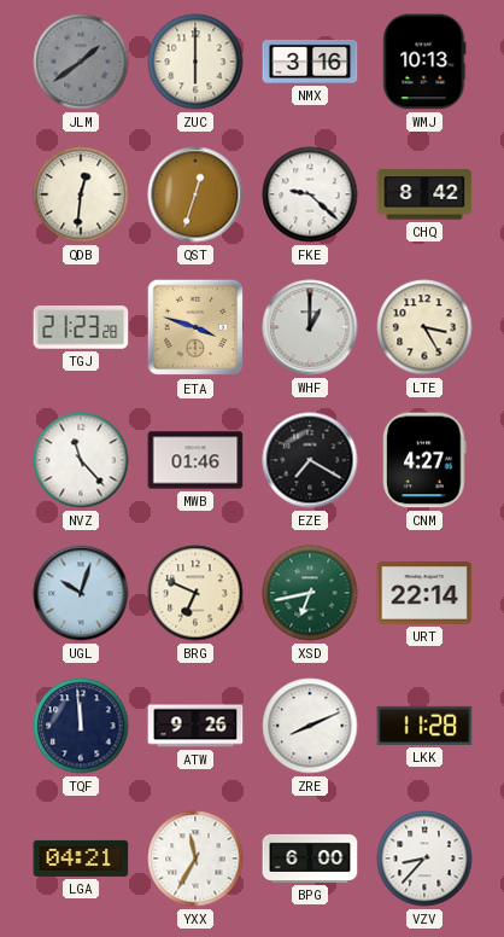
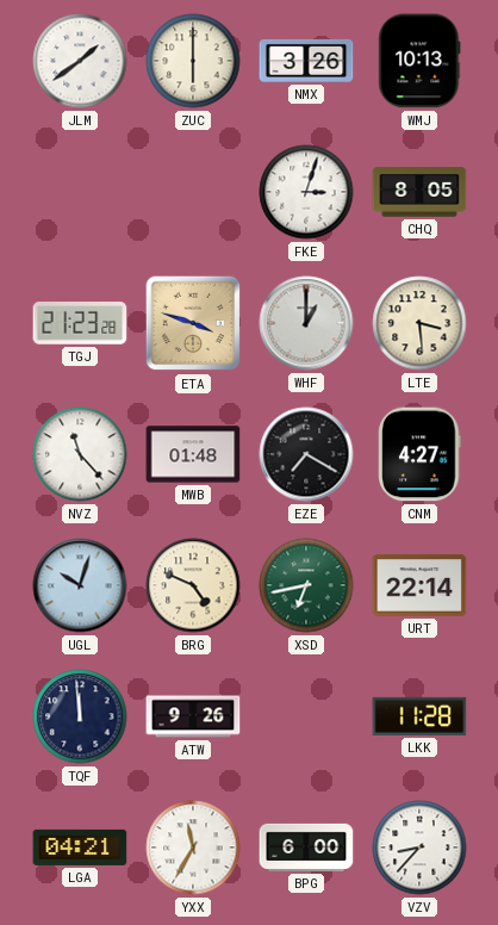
JLM dial: grey -> white (80, 61)
NMX: 3:16 -> 3:26 (306, 61)
QDB: 12:31 -> none (81, 194)
QST: 12:33 -> none (195, 194)
FKE: 9:22 -> 3:03 (306, 192)
CHQ: 8:42 -> 8:05 (419, 192)
LTE: 3:25 -> 3:29 (419, 323)
MWB: 01:46 -> 01:48 (193, 454)
BRG: 6:49 -> 4:49 (193, 585)
ZRE: 8:11 -> none (310, 726)
